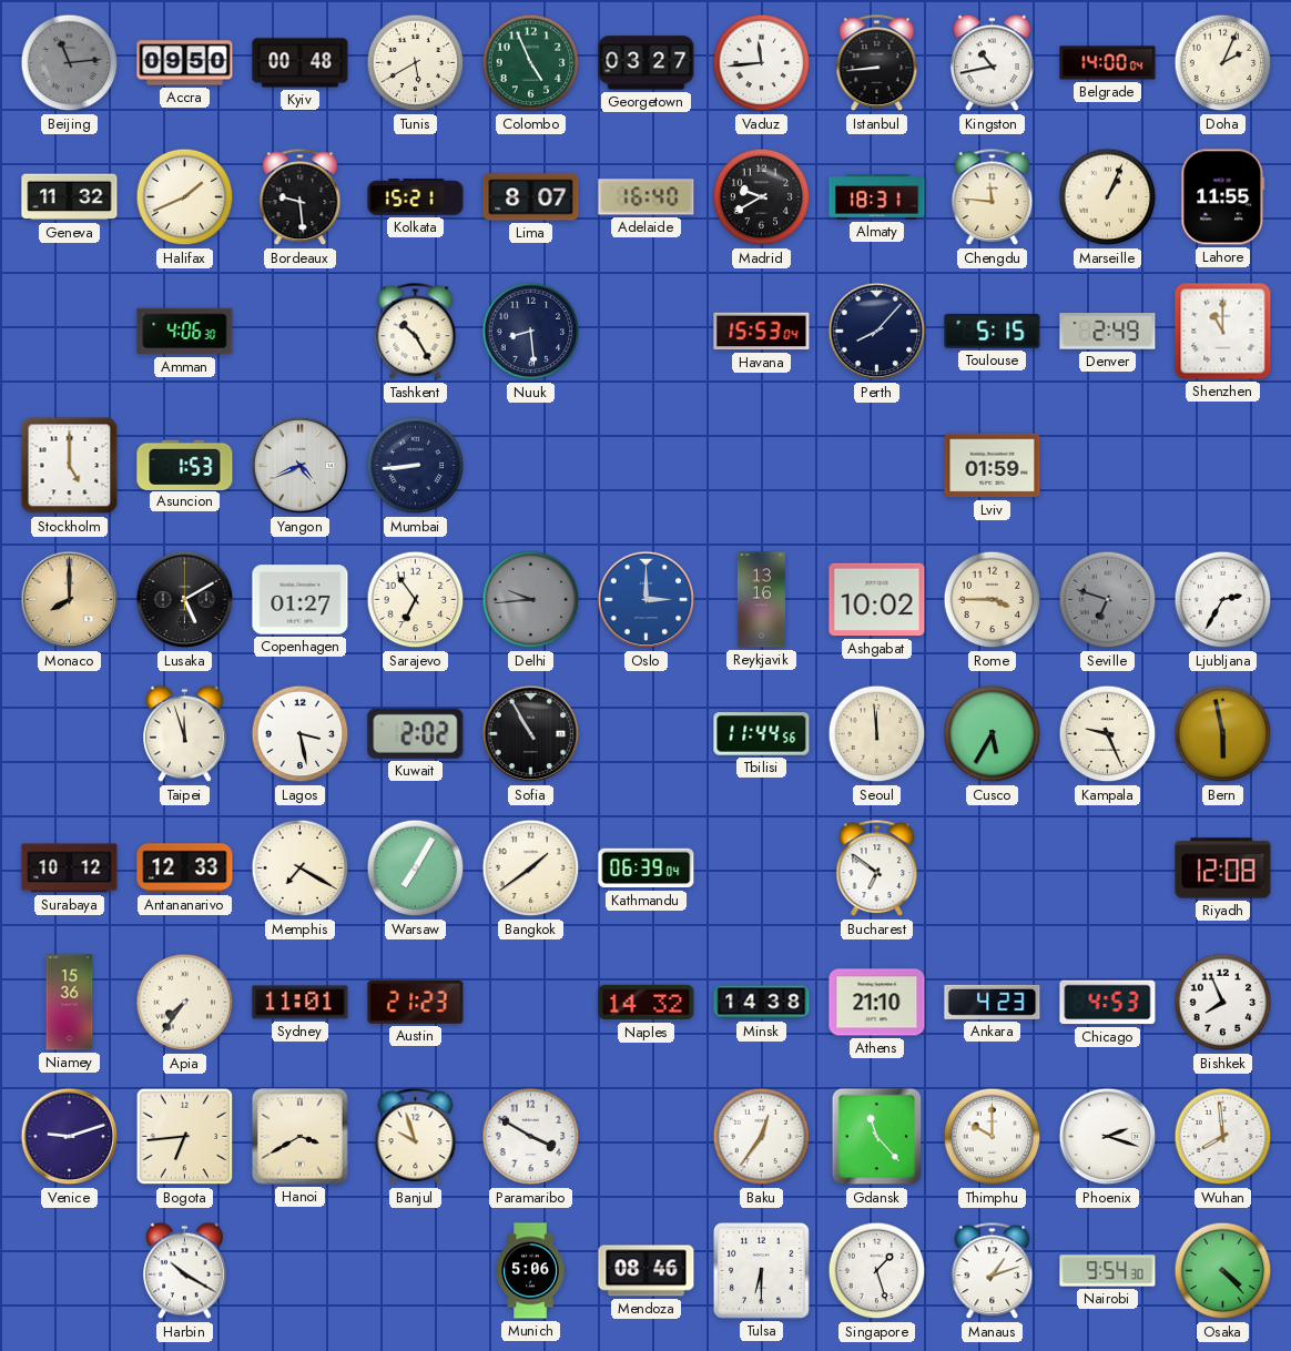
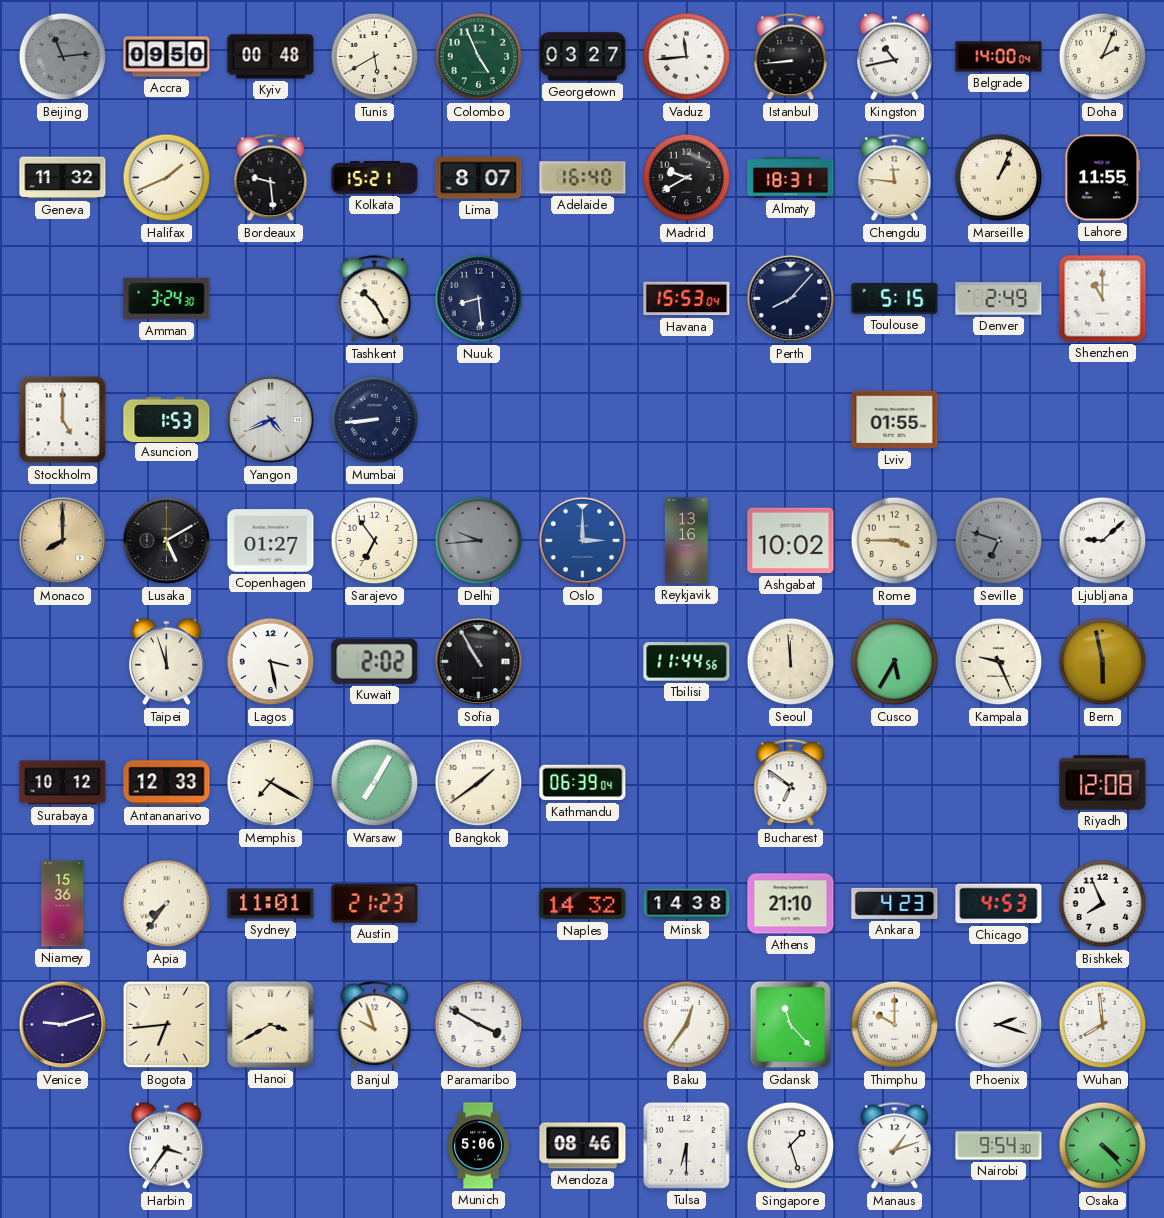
Amman: 4:06 -> 3:24 (167, 299)
Lviv: 01:59 -> 01:55 (895, 420)
Ljubljana: 2:35 -> 9:08 (1103, 541)
Harbin: 10:20 -> 3:36 (167, 1146)
